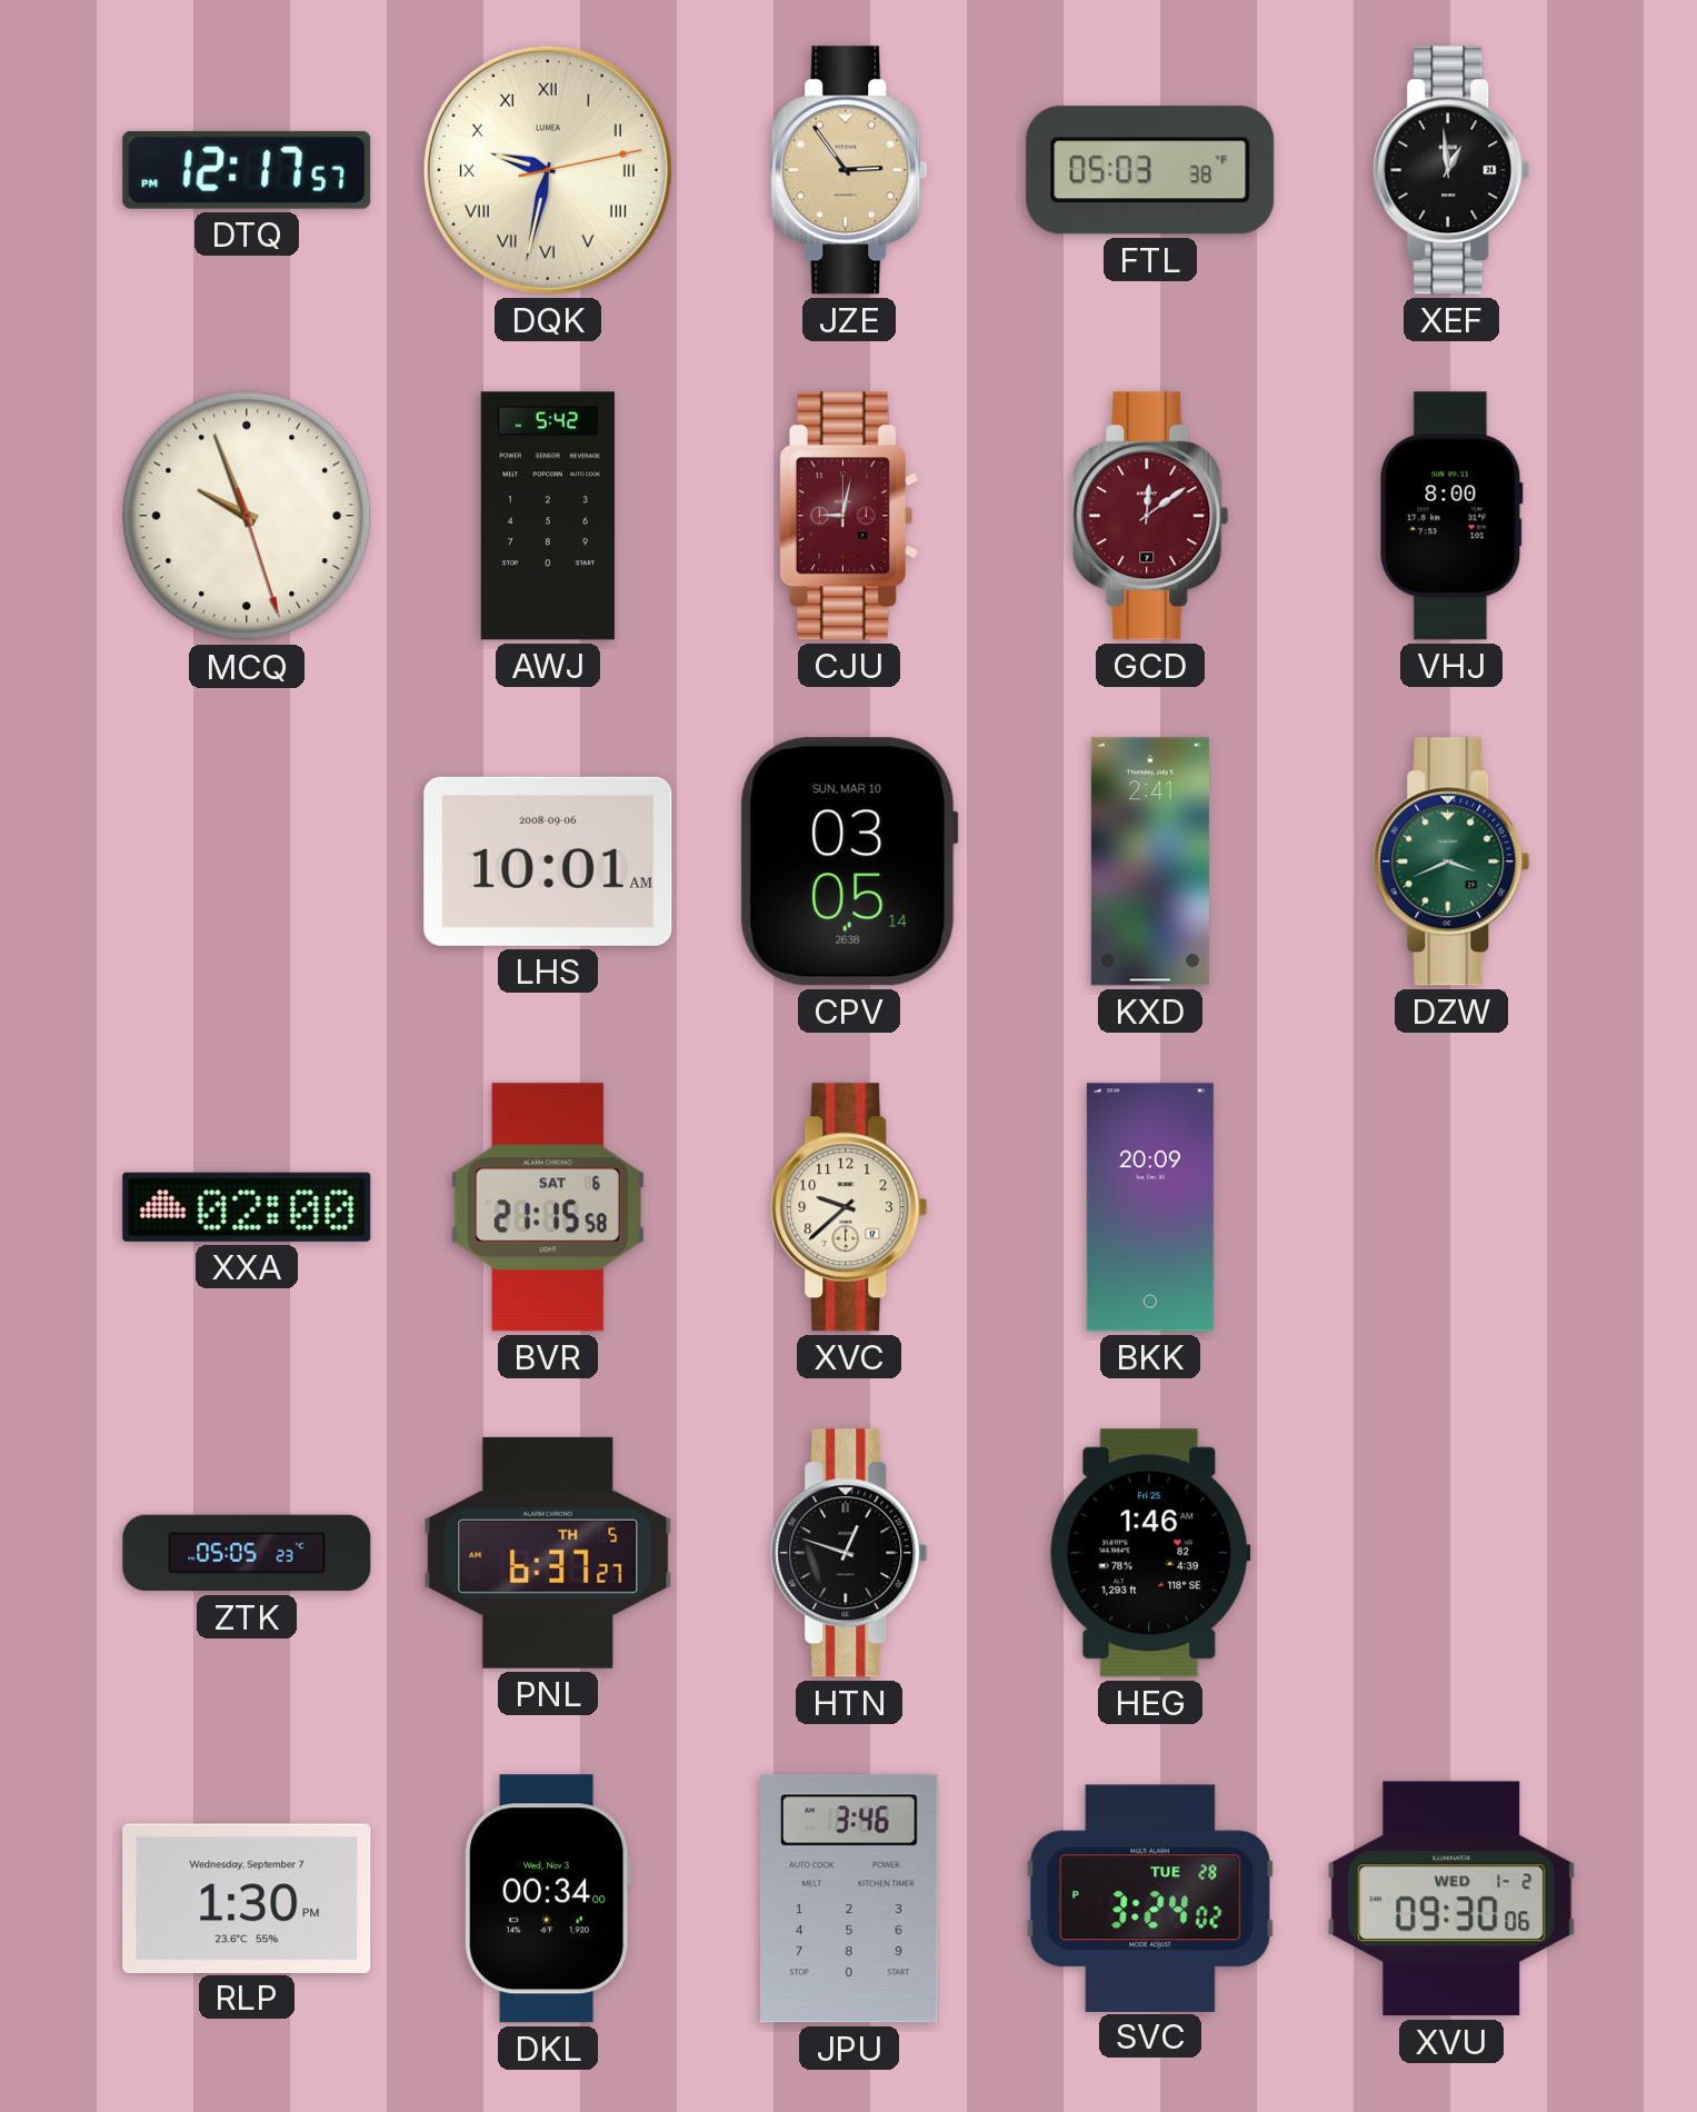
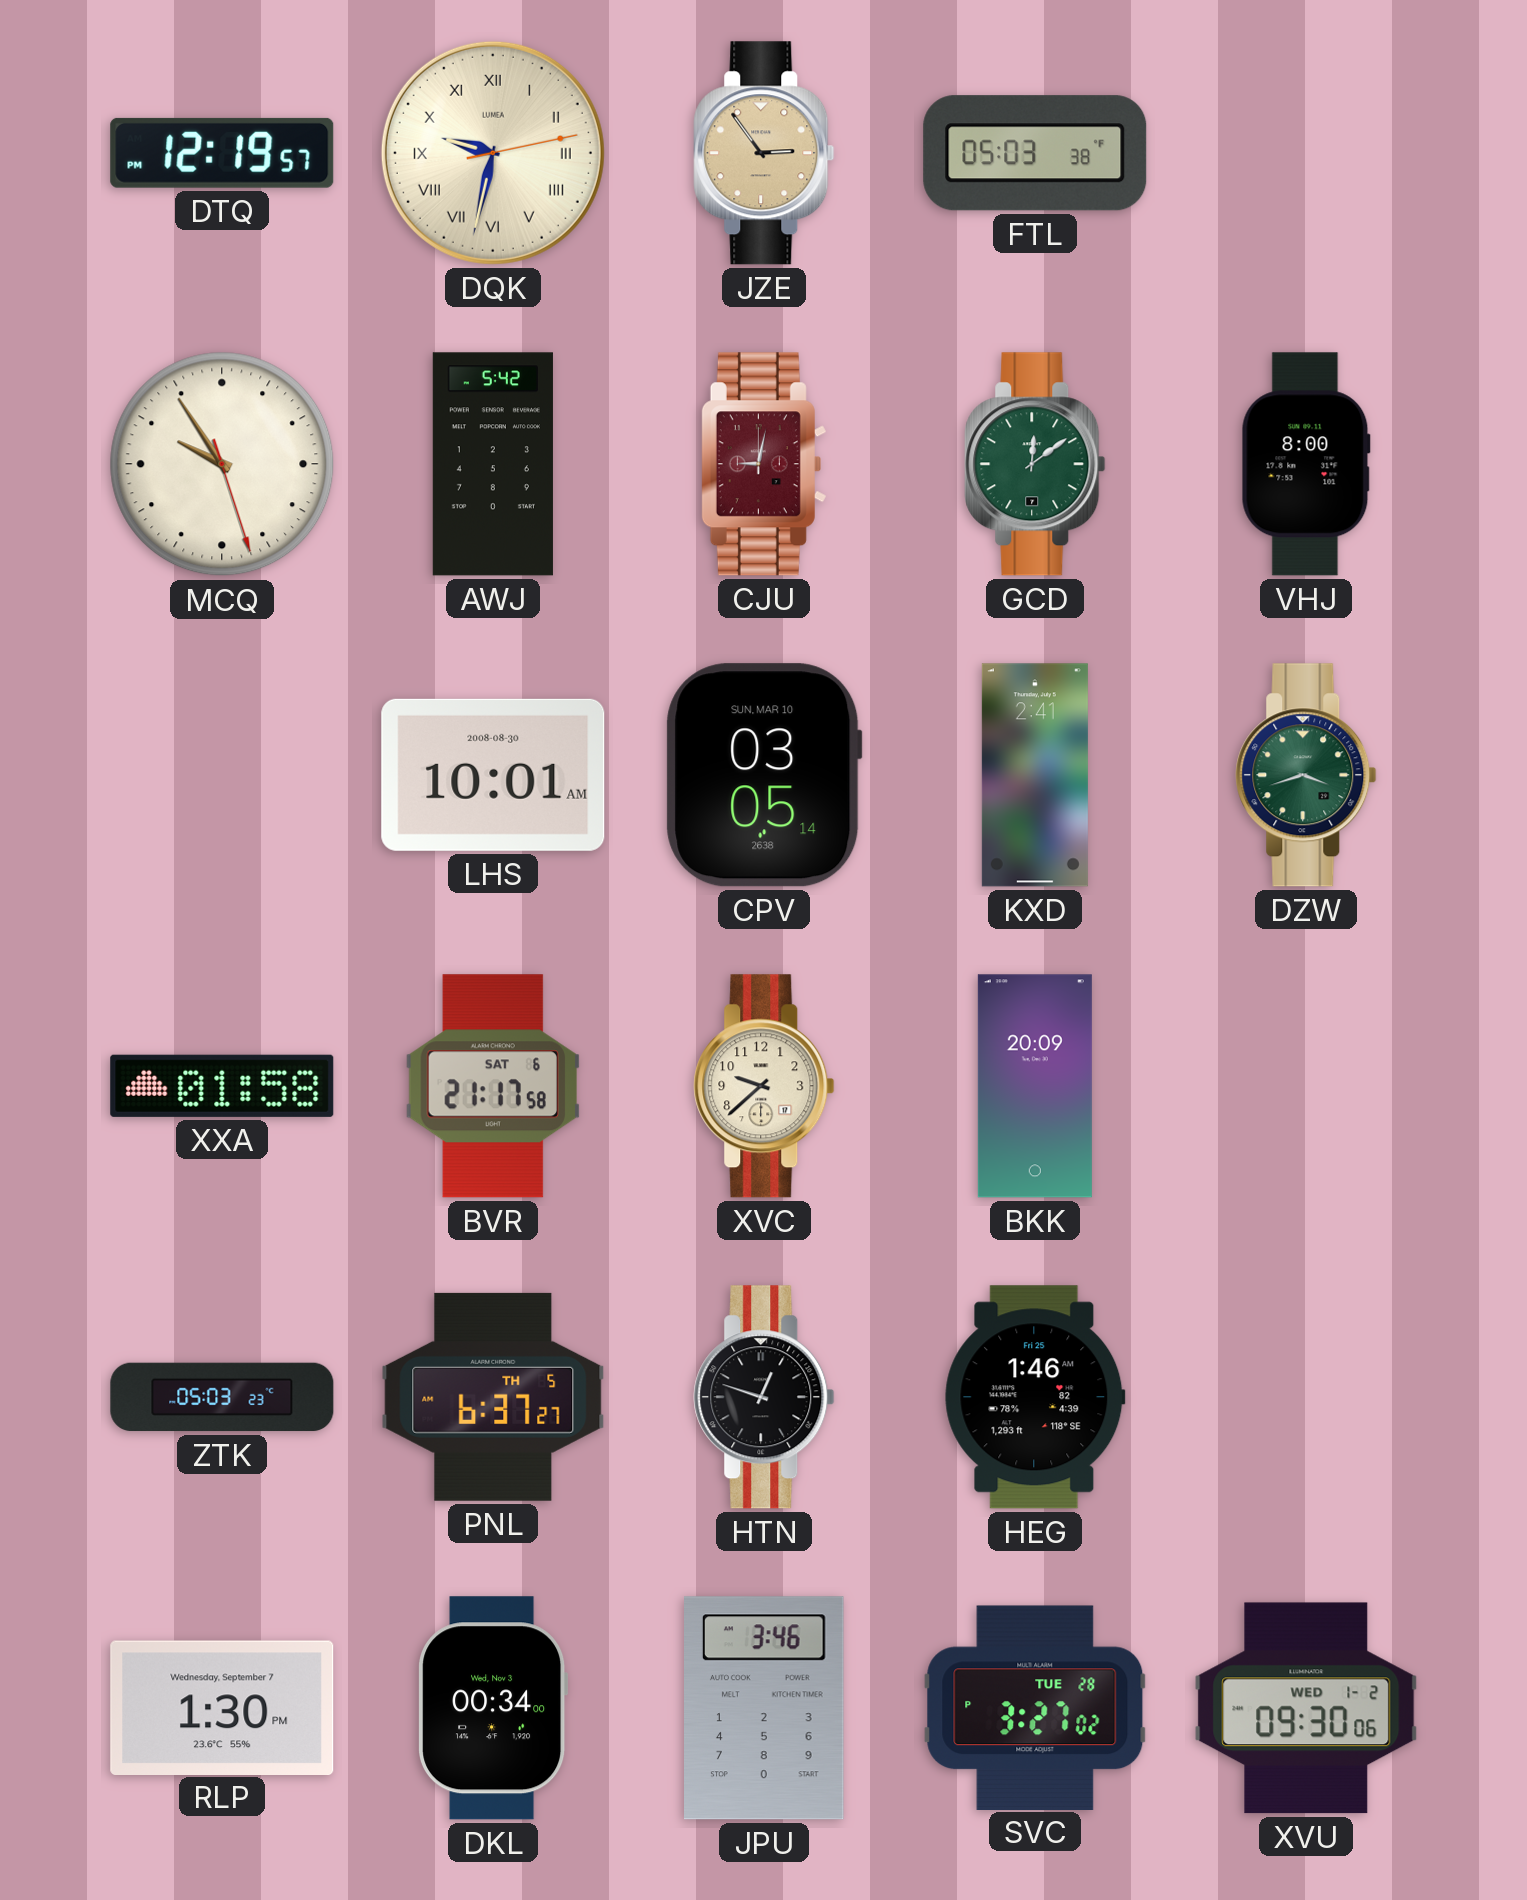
DTQ: 12:17 -> 12:19 (222, 153)
XEF: 12:59 -> none (1451, 170)
MCQ: 9:56 -> 9:54 (222, 464)
GCD dial: burgundy -> green (1035, 464)
LHS date: 2008-09-06 -> 2008-08-30 (493, 775)
DZW: 3:41 -> 3:42 (1306, 775)
XXA: 02:00 -> 01:58 (222, 1086)
BVR: 21:15 -> 21:17 (492, 1086)
ZTK: 05:05 -> 05:03 (222, 1397)
SVC: 3:24 -> 3:27 (1035, 1707)
